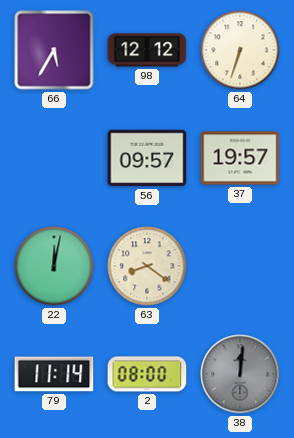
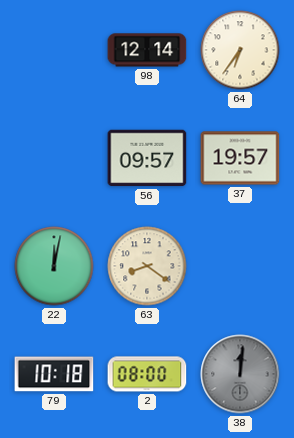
66: 5:35 -> none (54, 50)
98: 12:12 -> 12:14 (147, 50)
64: 6:33 -> 6:36 (240, 50)
79: 11:14 -> 10:18 (54, 374)
